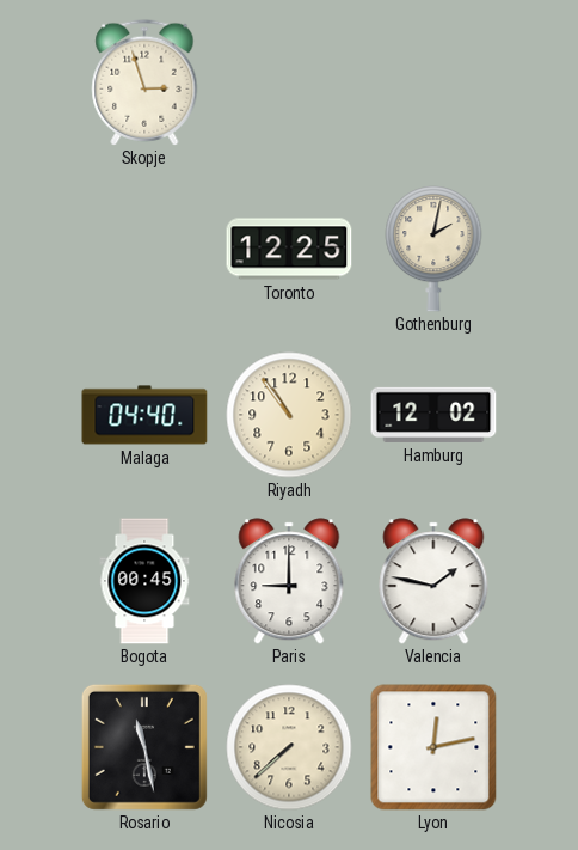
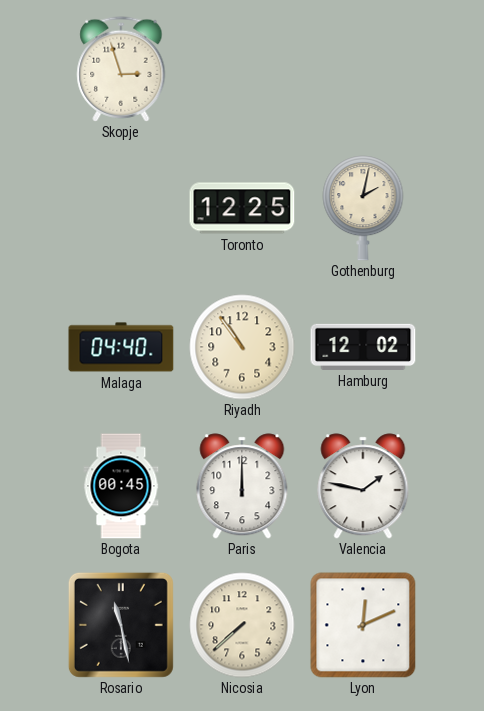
Paris: 9:00 -> 12:00 (242, 486)
Lyon: 12:13 -> 12:11 (363, 625)
